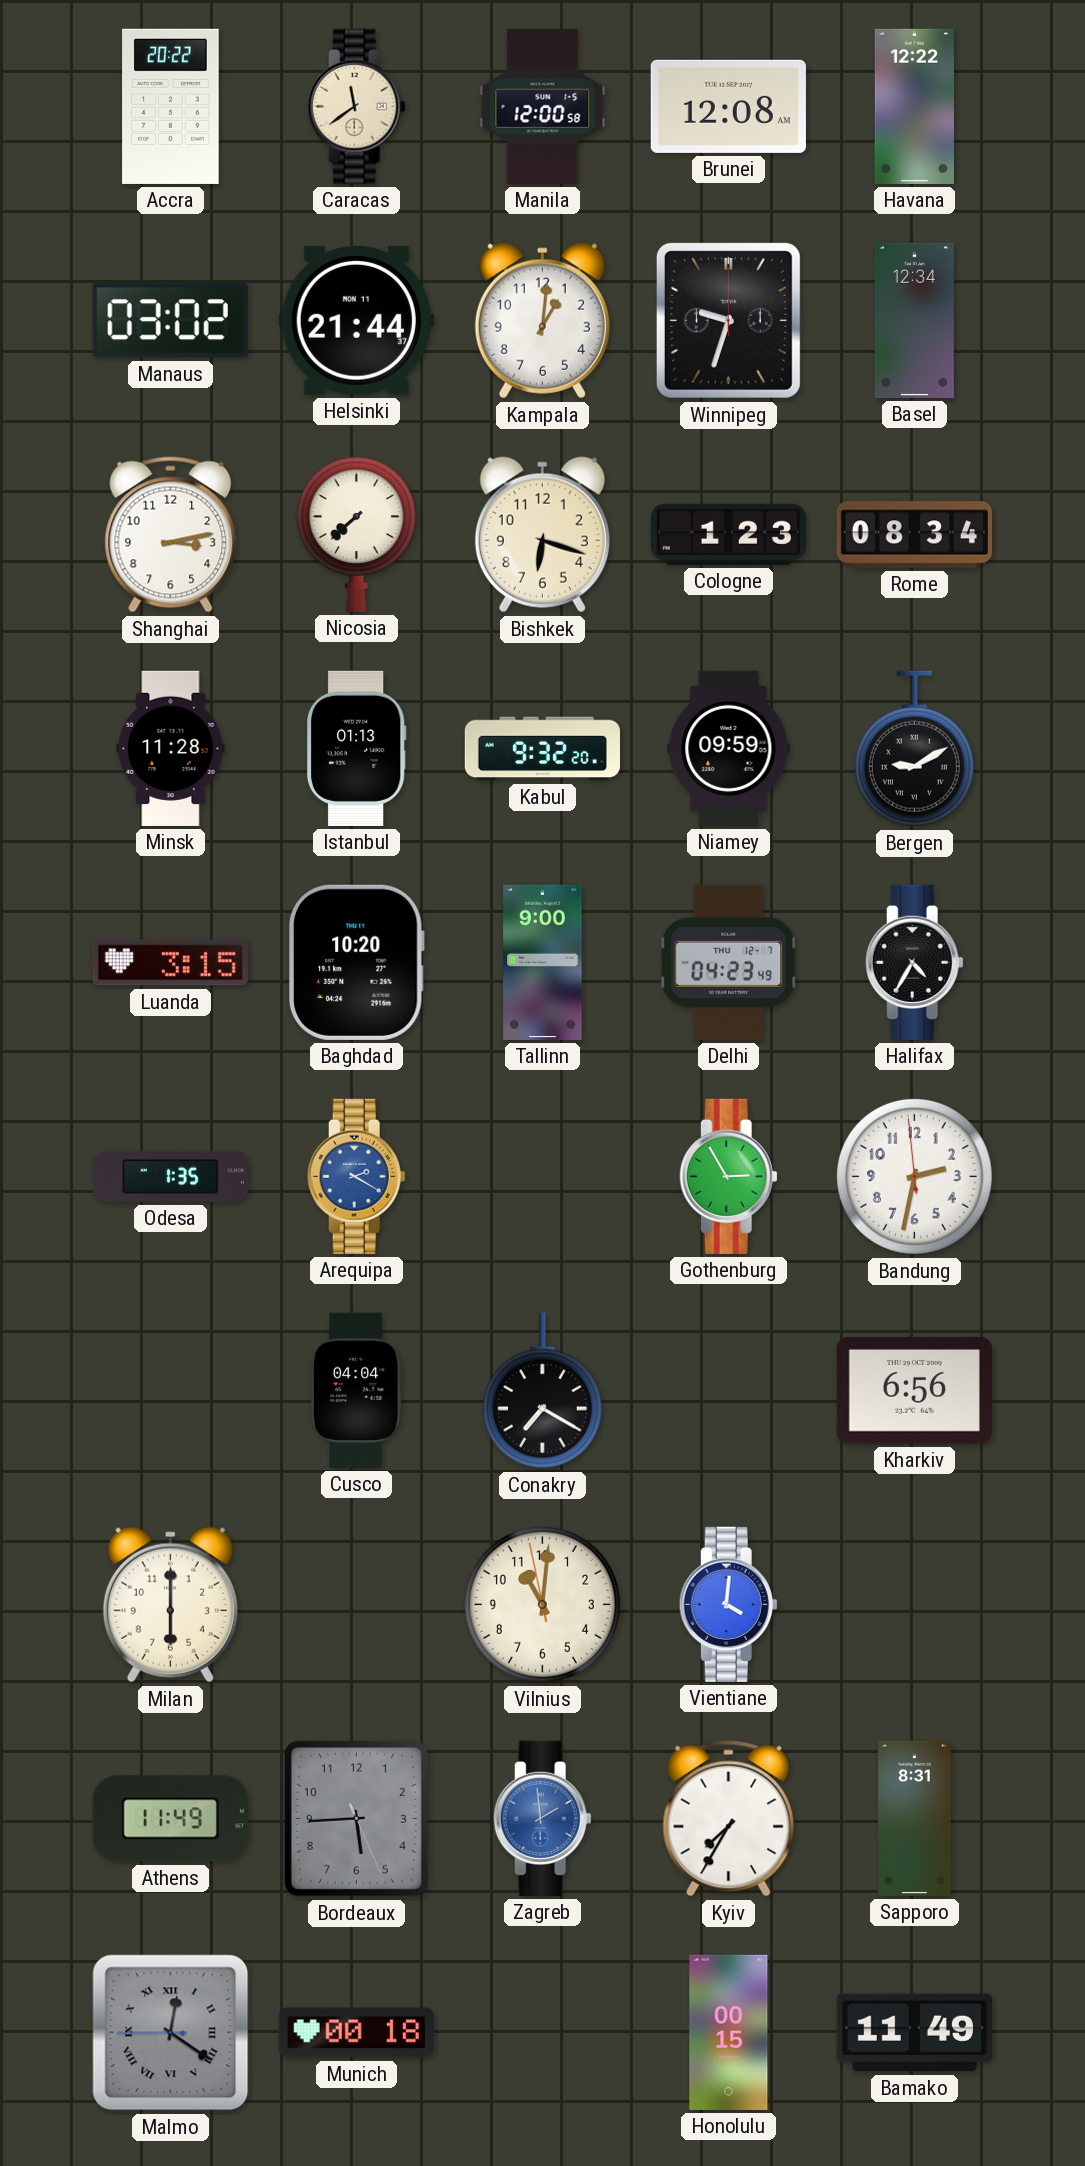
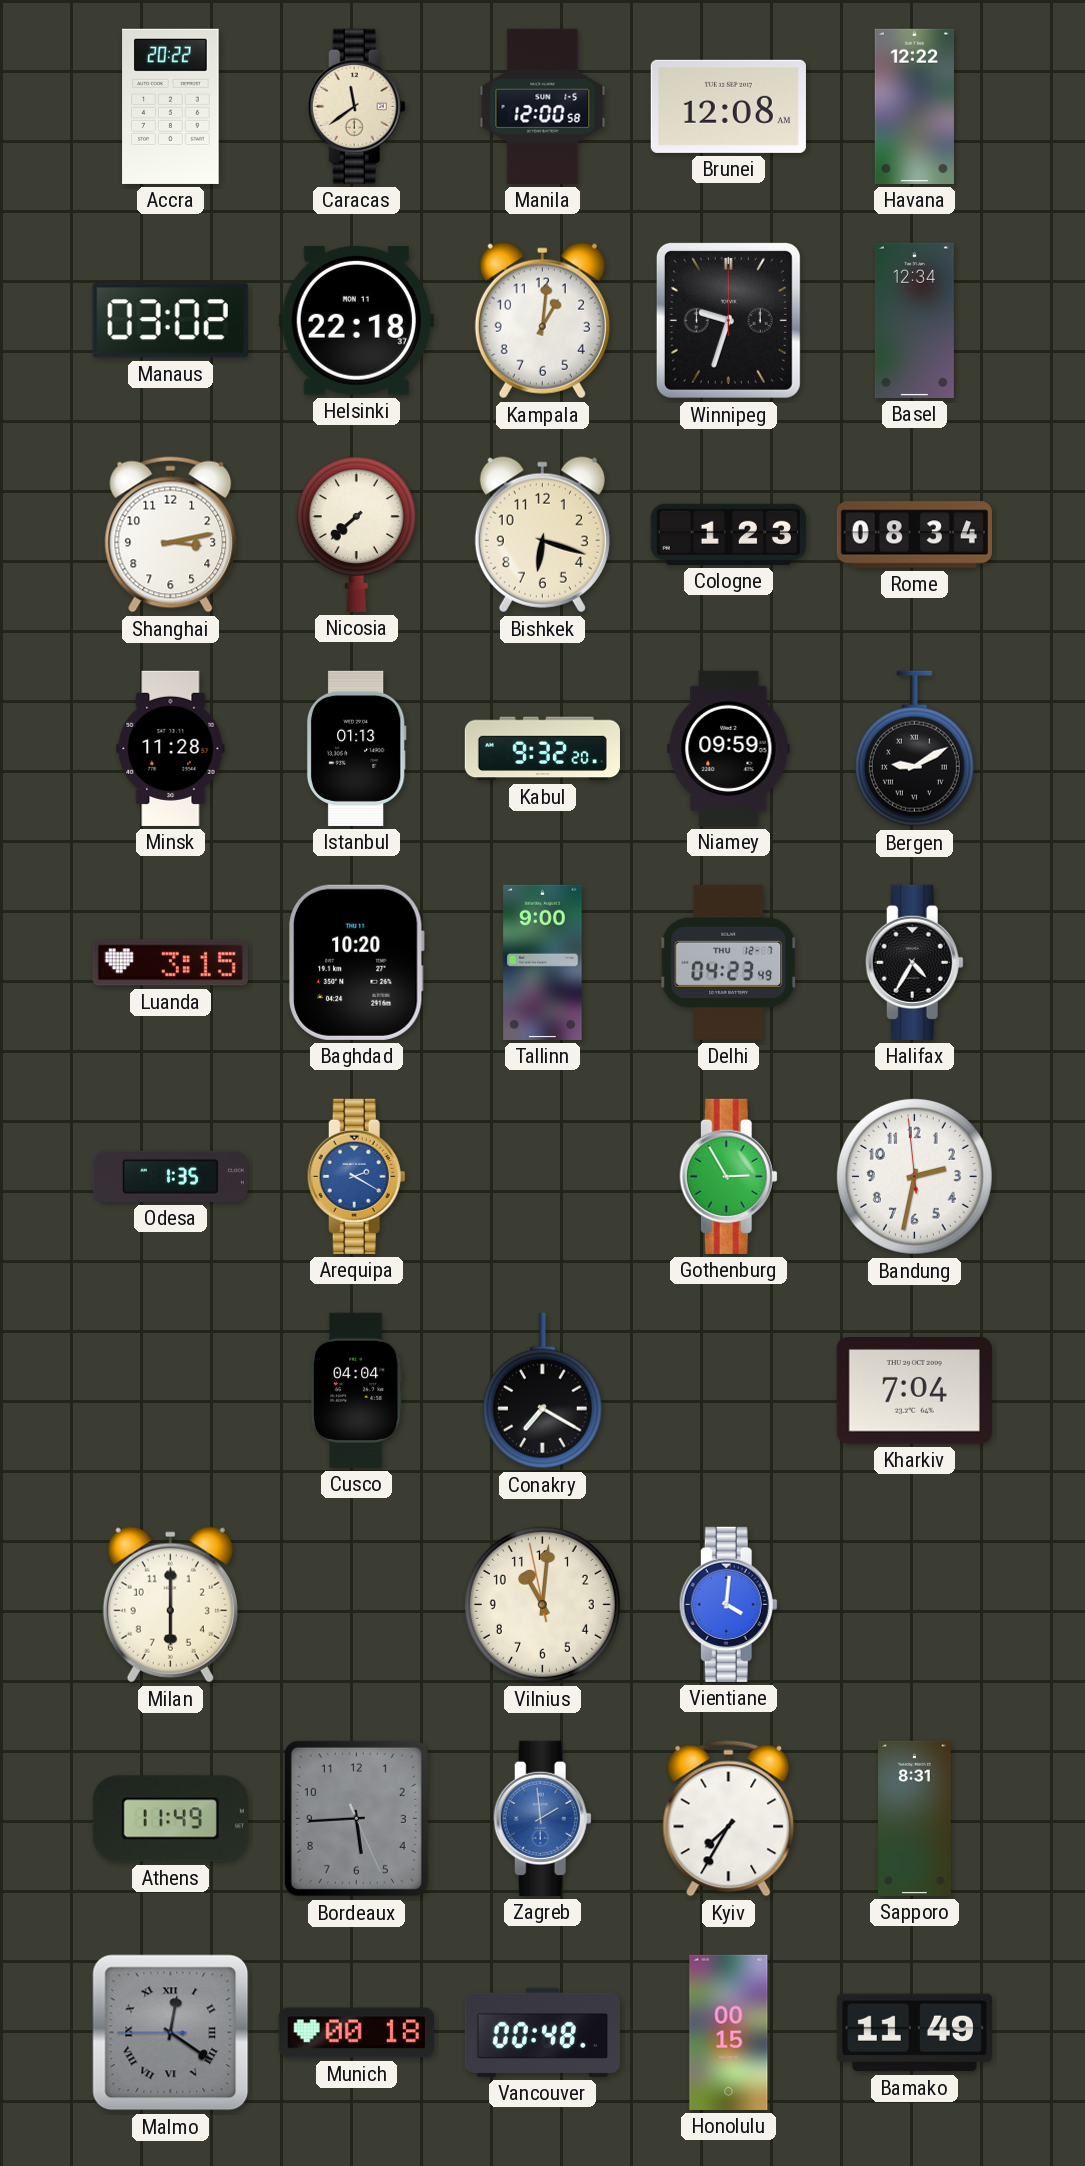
Helsinki: 21:44 -> 22:18 (356, 320)
Kharkiv: 6:56 -> 7:04 (914, 1391)
Vancouver: none -> 00:48 (542, 2032)
